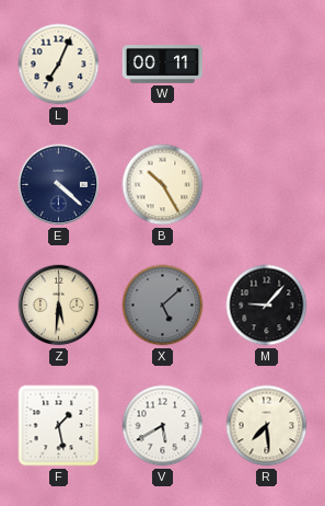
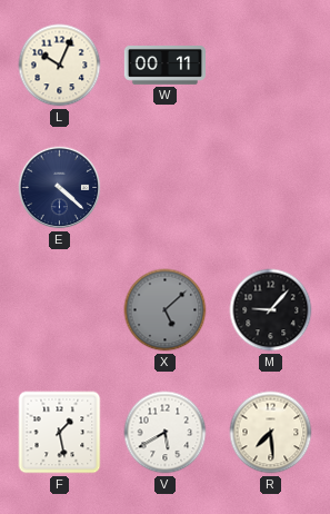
L: 7:04 -> 10:04 (60, 66)
B: 10:25 -> none (163, 185)
Z: 5:31 -> none (59, 306)
